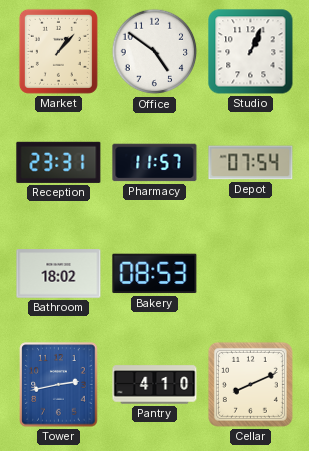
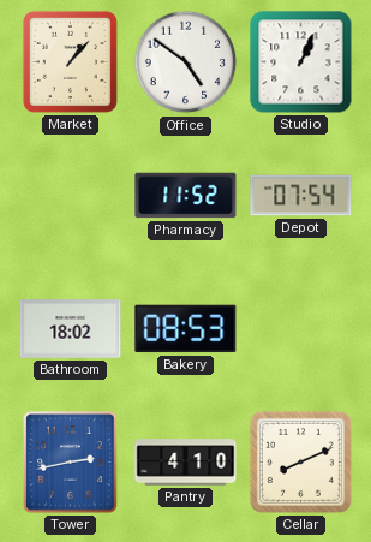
Reception: 23:31 -> none (59, 162)
Pharmacy: 11:57 -> 11:52 (186, 196)
